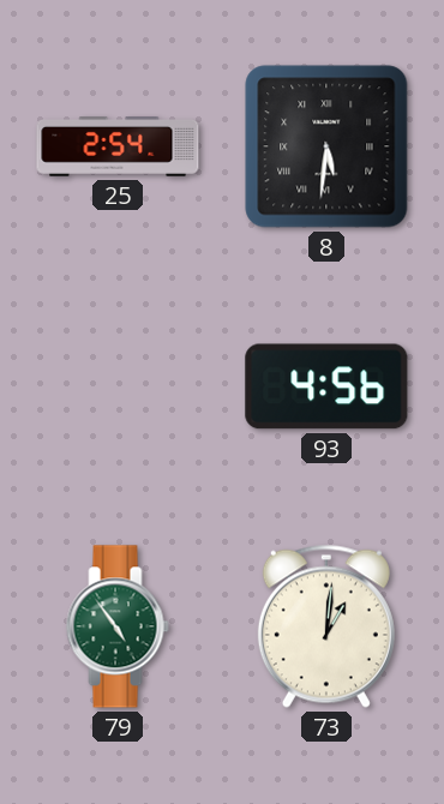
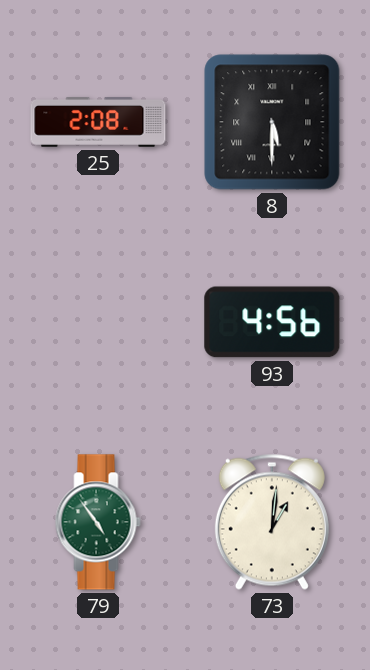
25: 2:54 -> 2:08 (98, 122)
8: 5:31 -> 5:30 (272, 122)
